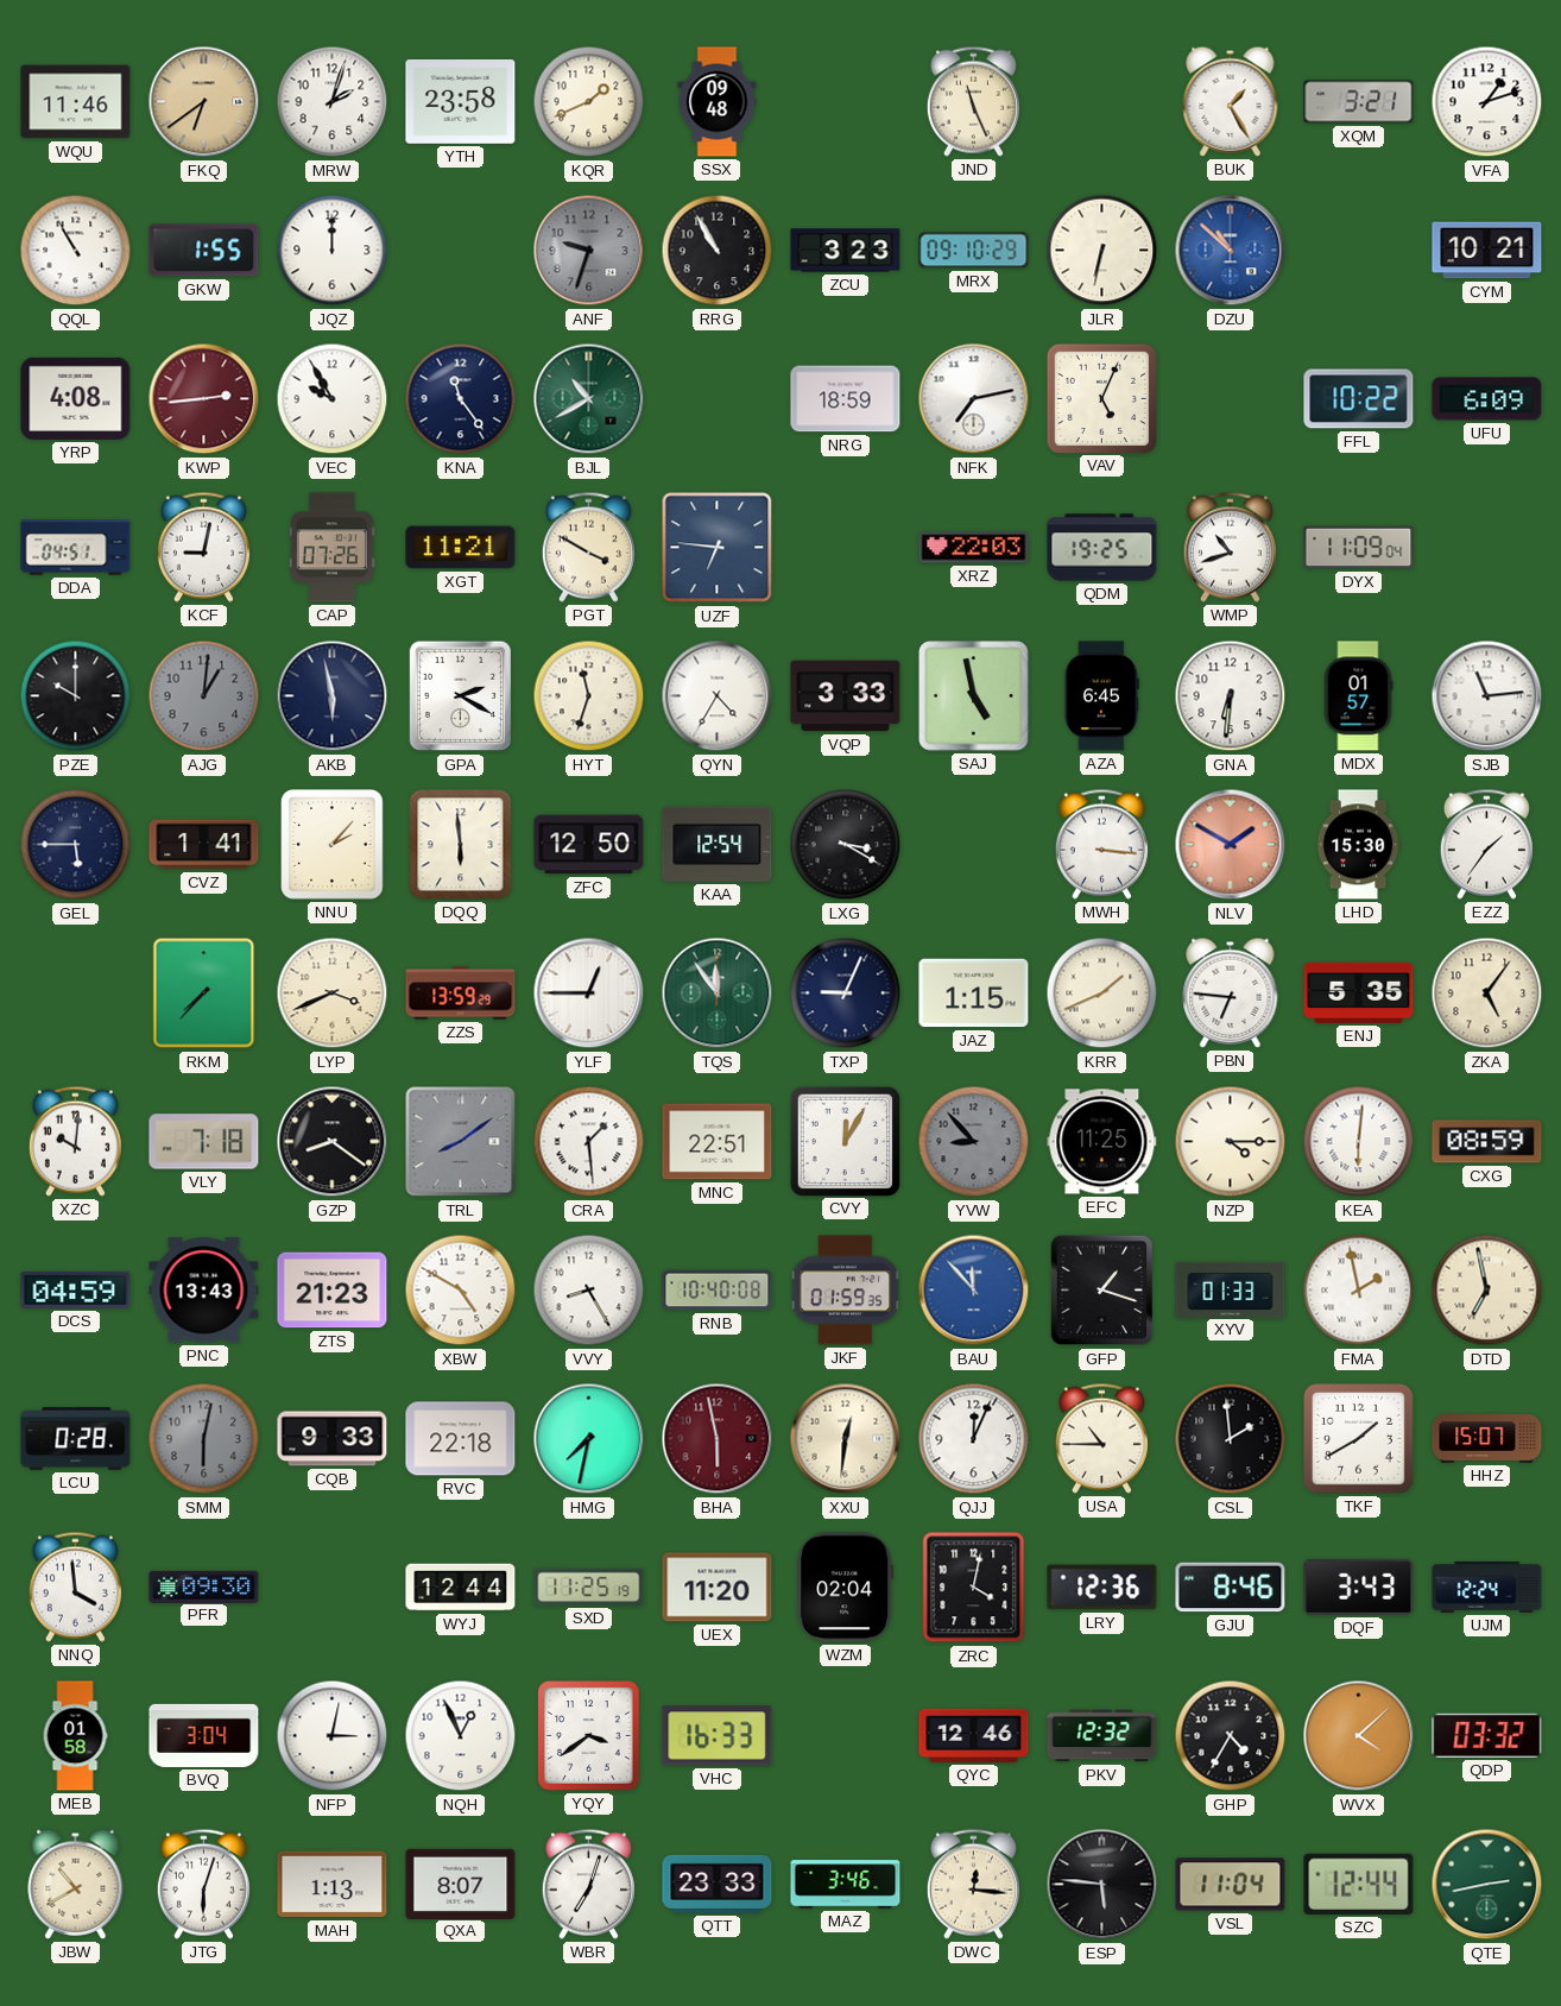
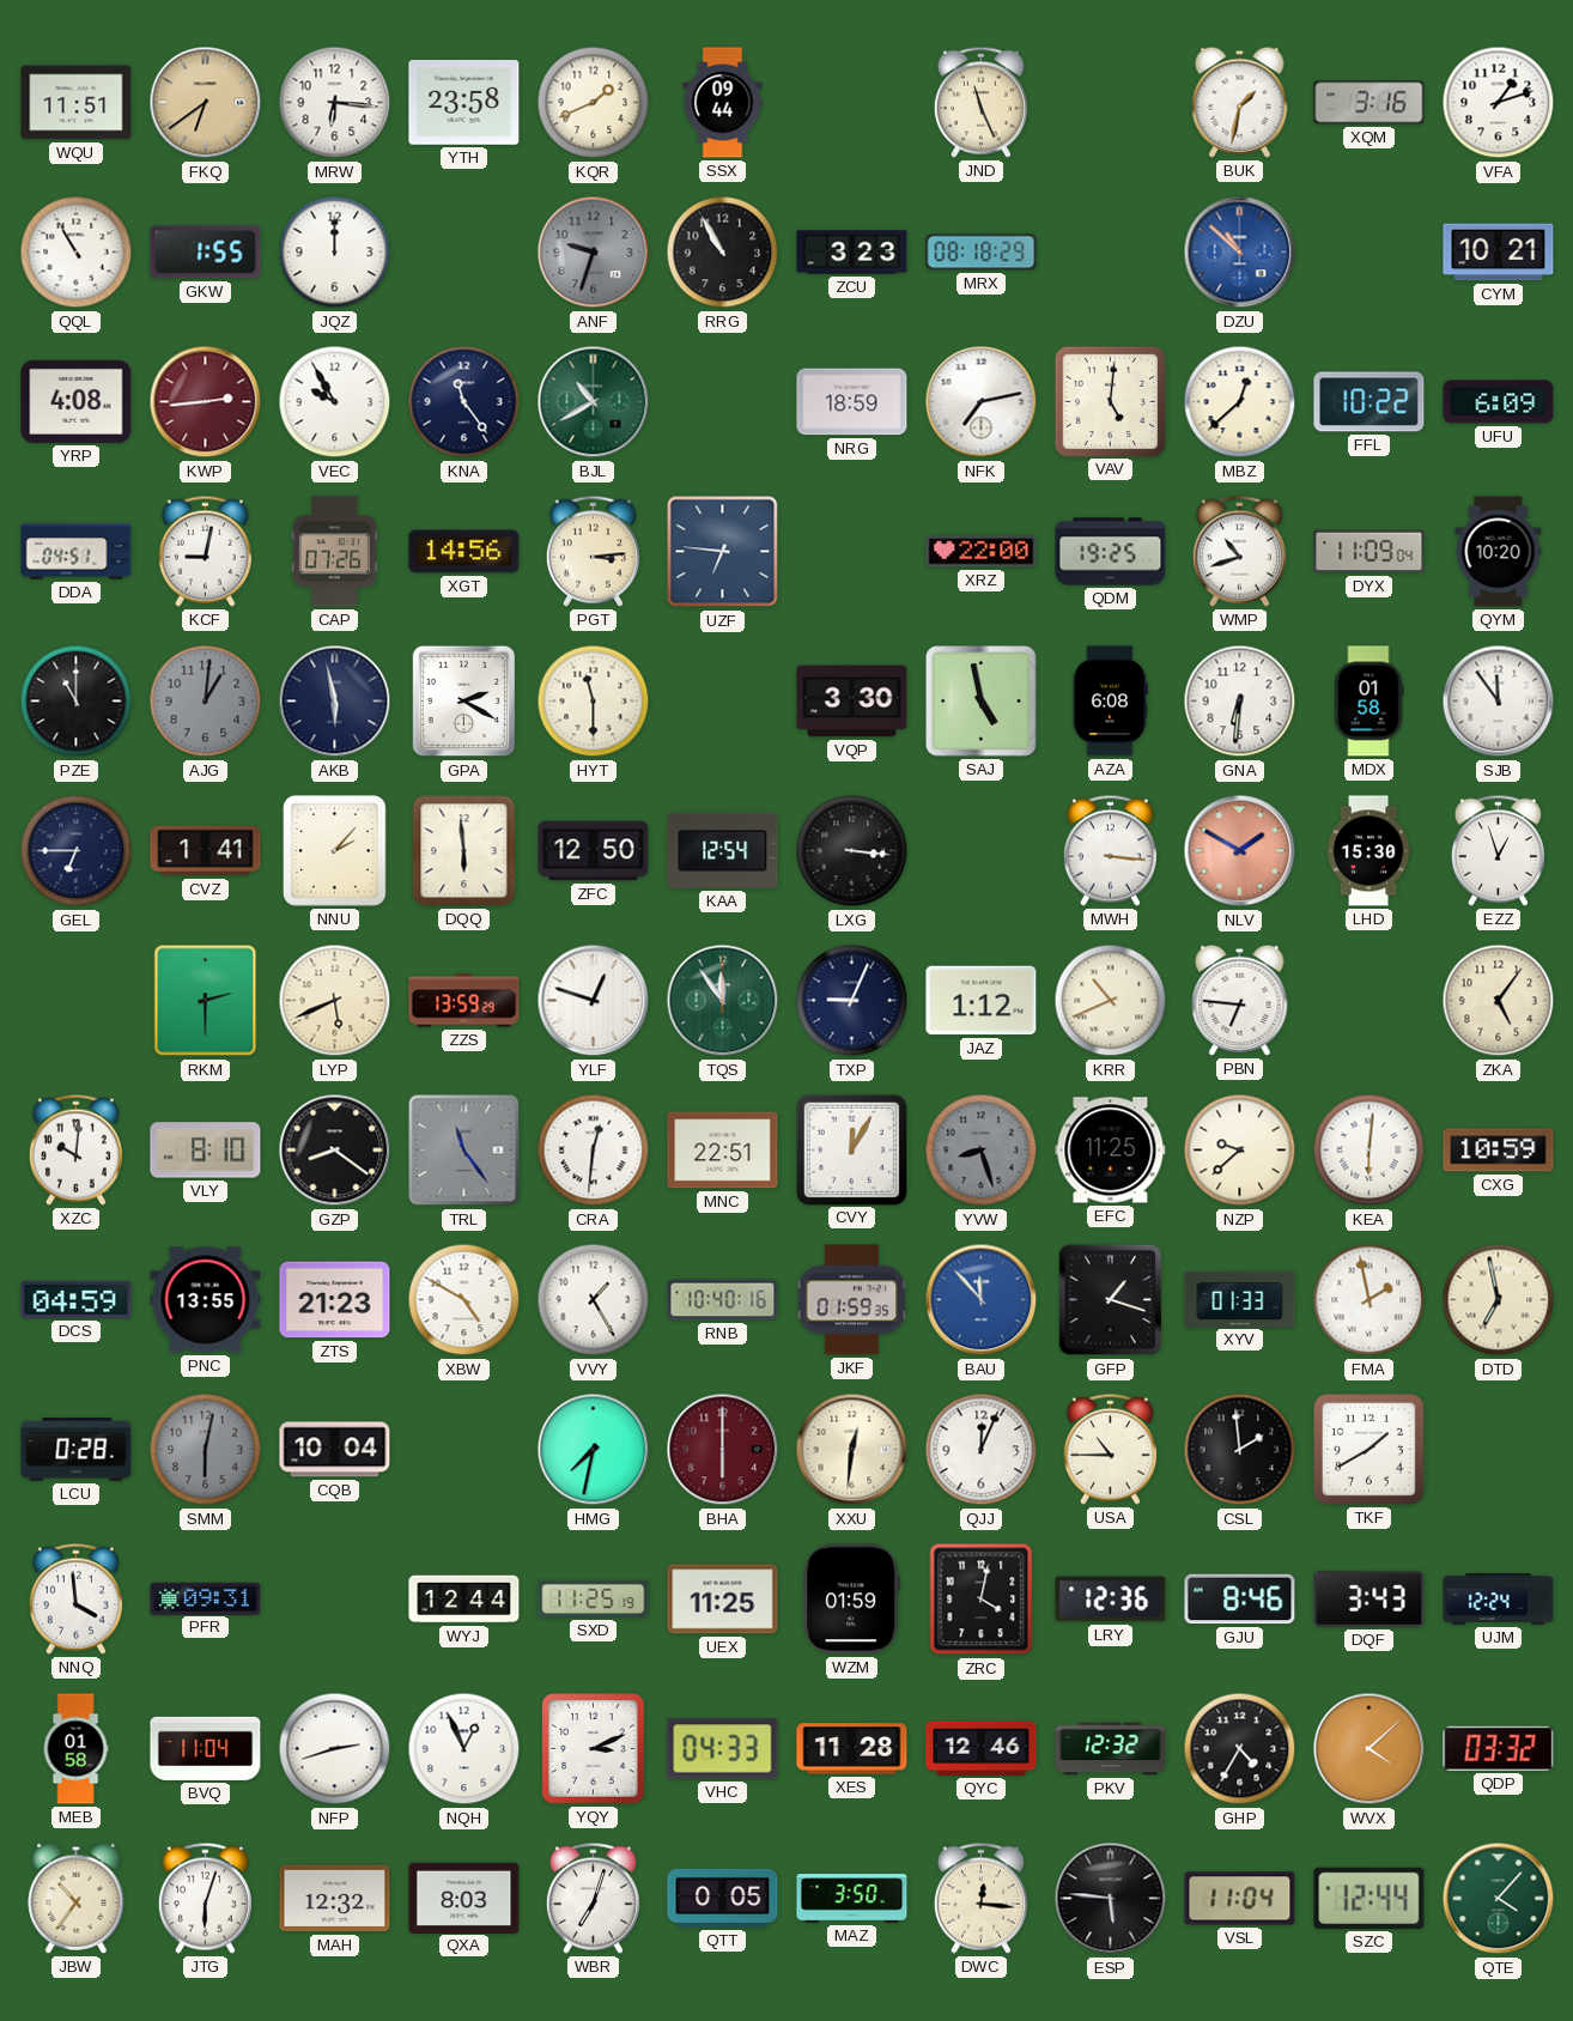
WQU: 11:46 -> 11:51 (77, 103)
MRW: 2:03 -> 6:16 (335, 103)
SSX: 09:48 -> 09:44 (723, 103)
BUK: 1:25 -> 1:32 (1240, 102)
XQM: 3:21 -> 3:16 (1369, 103)
MRX: 09:10 -> 08:18 (982, 253)
JLR: 6:32 -> none (1102, 251)
VAV: 5:04 -> 5:01 (1110, 401)
MBZ: none -> 12:38 (1240, 402)
XGT: 11:21 -> 14:56 (464, 552)
PGT: 3:50 -> 3:14 (593, 551)
XRZ: 22:03 -> 22:00 (982, 552)
QYM: none -> 10:20 (1499, 552)
PZE: 10:00 -> 11:00 (77, 702)
HYT: 11:33 -> 11:30 (594, 702)
QYN: 4:35 -> none (718, 696)
VQP: 3:33 -> 3:30 (852, 702)
AZA: 6:45 -> 6:08 (1110, 702)
MDX: 01:57 -> 01:58 (1368, 702)
SJB: 11:14 -> 11:54 (1499, 702)
GEL: 5:45 -> 6:45 (77, 851)
LXG: 3:20 -> 3:16 (852, 851)
EZZ: 1:36 -> 12:57 (1498, 850)
RKM: 7:37 -> 2:30 (206, 1001)
LYP: 3:41 -> 5:41 (335, 1001)
YLF: 12:45 -> 12:48 (594, 1001)
JAZ: 1:15 -> 1:12 (982, 1001)
KRR: 1:41 -> 10:41 (1111, 1001)
ENJ: 5:35 -> none (1359, 992)
VLY: 7:18 -> 8:10 (206, 1151)
TRL: 8:09 -> 11:24 (464, 1151)
CRA: 1:29 -> 12:31 (594, 1151)
YVW: 8:53 -> 8:27 (982, 1151)
NZP: 4:15 -> 9:38 (1240, 1151)
CXG: 08:59 -> 10:59 (1499, 1151)
PNC: 13:43 -> 13:55 (206, 1300)
VVY: 8:25 -> 1:25 (594, 1300)
RNB: 10:40:08 -> 10:40:16 (723, 1300)
CQB: 9:33 -> 10:04 (335, 1450)
RVC: 22:18 -> none (461, 1439)
BHA: 5:58 -> 6:00 (723, 1450)
HHZ: 15:07 -> none (1487, 1439)
PFR: 09:30 -> 09:31 (206, 1598)
UEX: 11:20 -> 11:25 (723, 1600)
WZM: 02:04 -> 01:59 (852, 1600)
BVQ: 3:04 -> 11:04 (206, 1748)
NFP: 3:02 -> 2:42 (335, 1749)
YQY: 3:39 -> 3:11 (594, 1749)
VHC: 16:33 -> 04:33 (723, 1749)
XES: none -> 11:28 (852, 1749)
JBW: 10:40 -> 10:36 (77, 1898)
MAH: 1:13 -> 12:32 (335, 1899)
QXA: 8:07 -> 8:03 (464, 1898)
QTT: 23:33 -> 0:05 (723, 1898)
MAZ: 3:46 -> 3:50 (852, 1899)
QTE: 2:43 -> 4:07 (1499, 1899)
